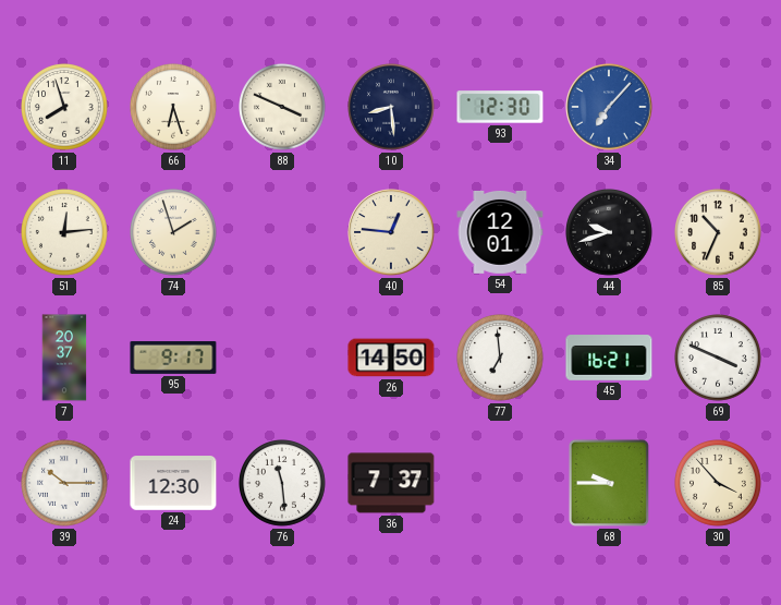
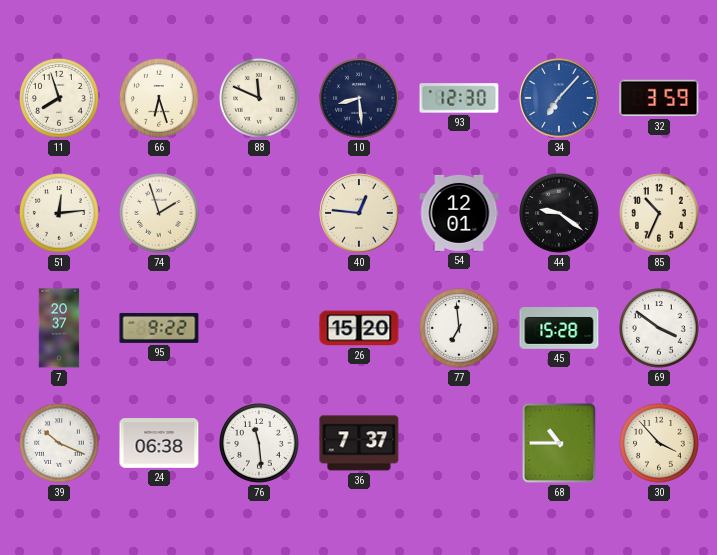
88: 3:49 -> 11:49 (260, 99)
32: none -> 3:59 (659, 98)
44: 9:42 -> 9:21 (560, 214)
95: 9:17 -> 9:22 (159, 328)
26: 14:50 -> 15:20 (359, 328)
45: 16:21 -> 15:28 (559, 328)
69: 3:49 -> 3:51 (660, 329)
39: 10:15 -> 10:19 (60, 444)
24: 12:30 -> 06:38 (159, 443)
68: 9:45 -> 10:45 (559, 443)
